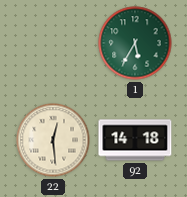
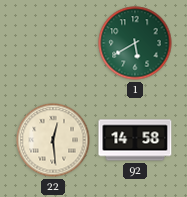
1: 5:35 -> 5:40 (135, 43)
92: 14:18 -> 14:58 (135, 140)
